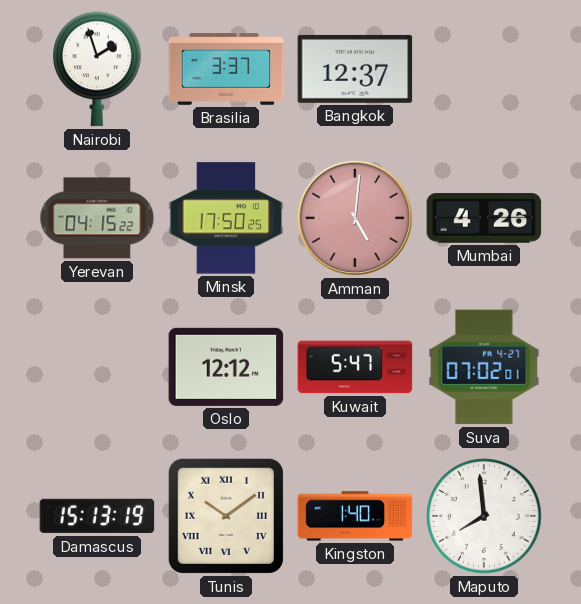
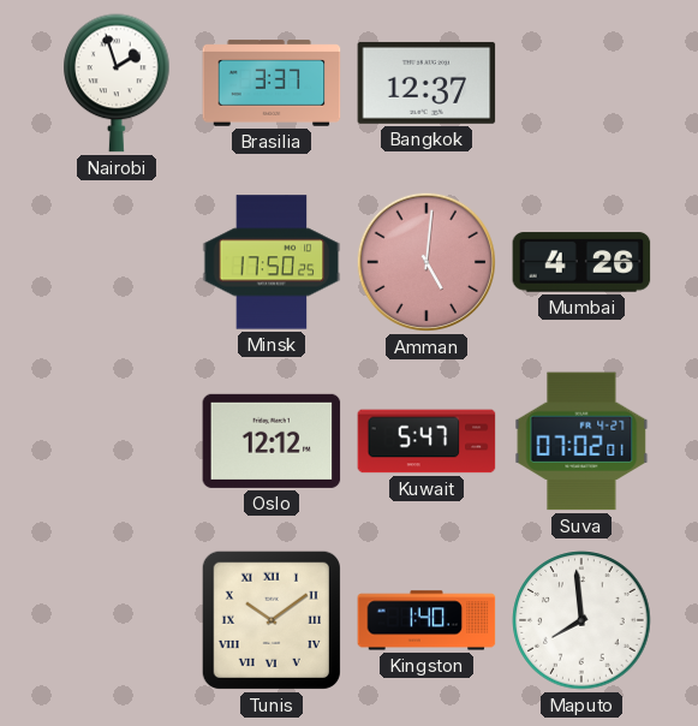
Yerevan: 04:15 -> none (97, 218)
Damascus: 15:13 -> none (97, 516)
